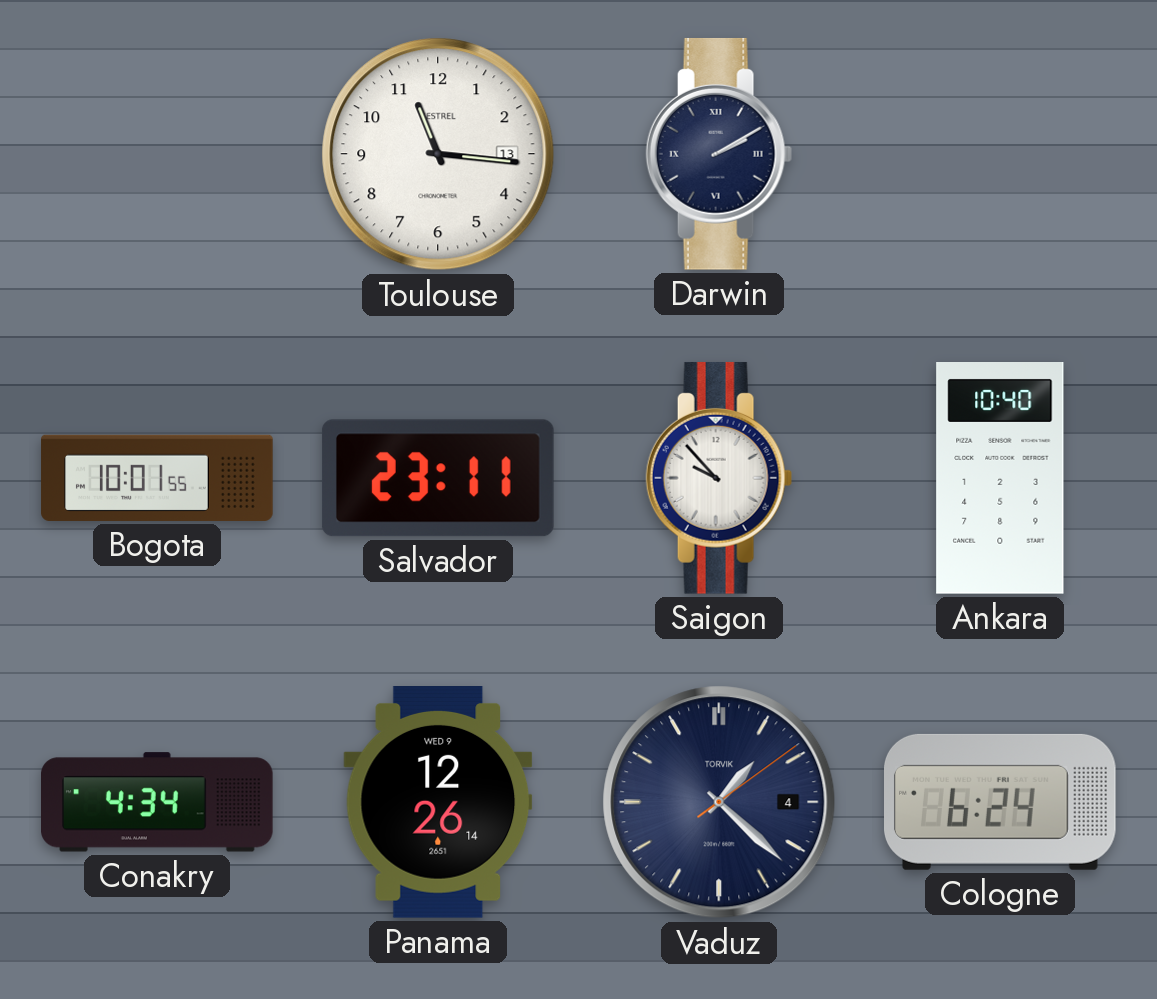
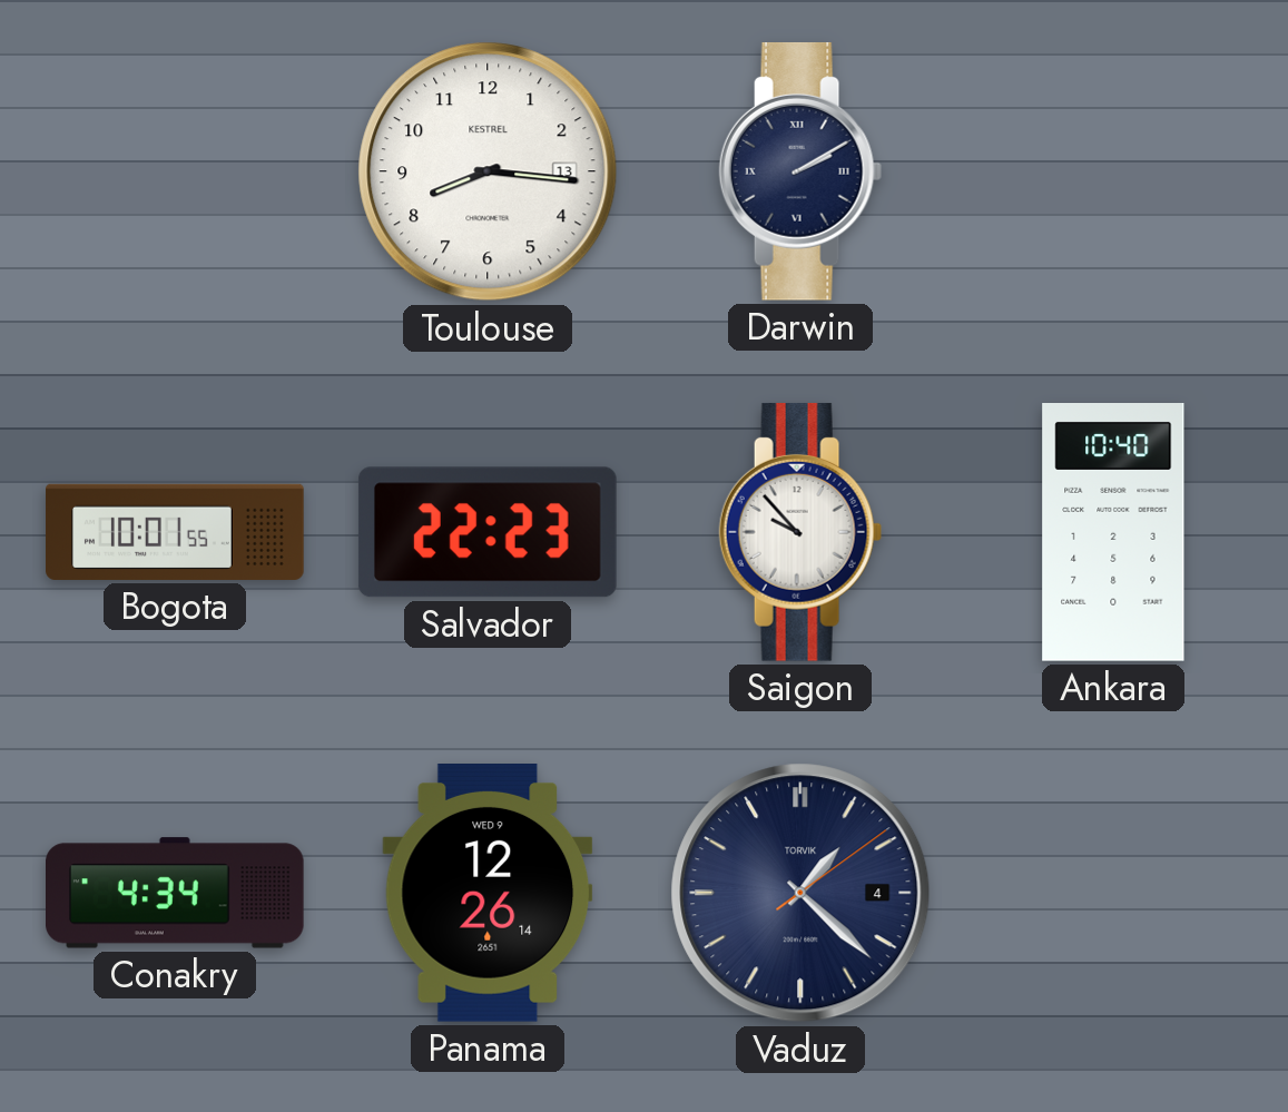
Toulouse: 11:16 -> 8:16 (488, 171)
Salvador: 23:11 -> 22:23 (488, 532)
Cologne: 6:24 -> none (1001, 802)
